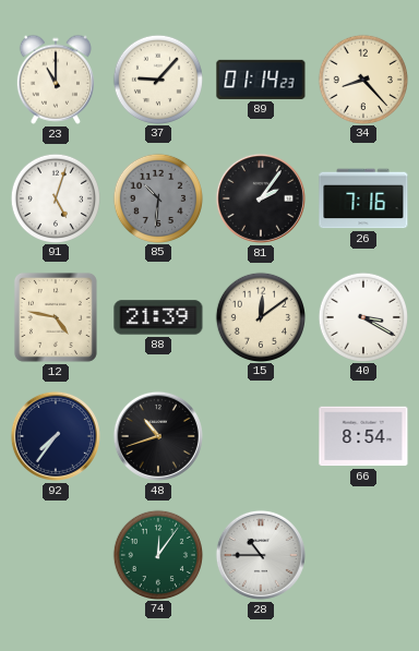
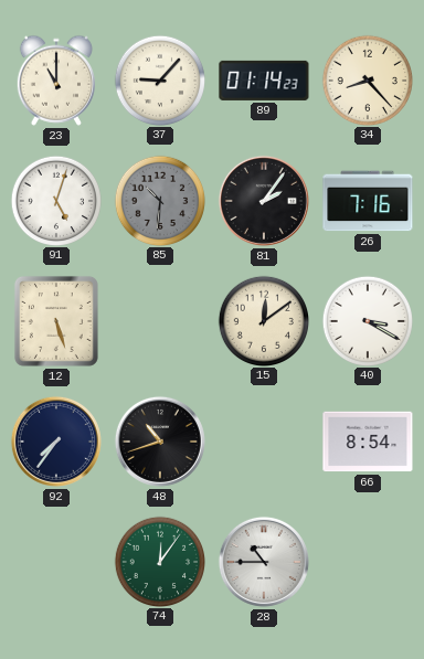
12: 4:47 -> 5:27 (56, 321)
88: 21:39 -> none (158, 317)
